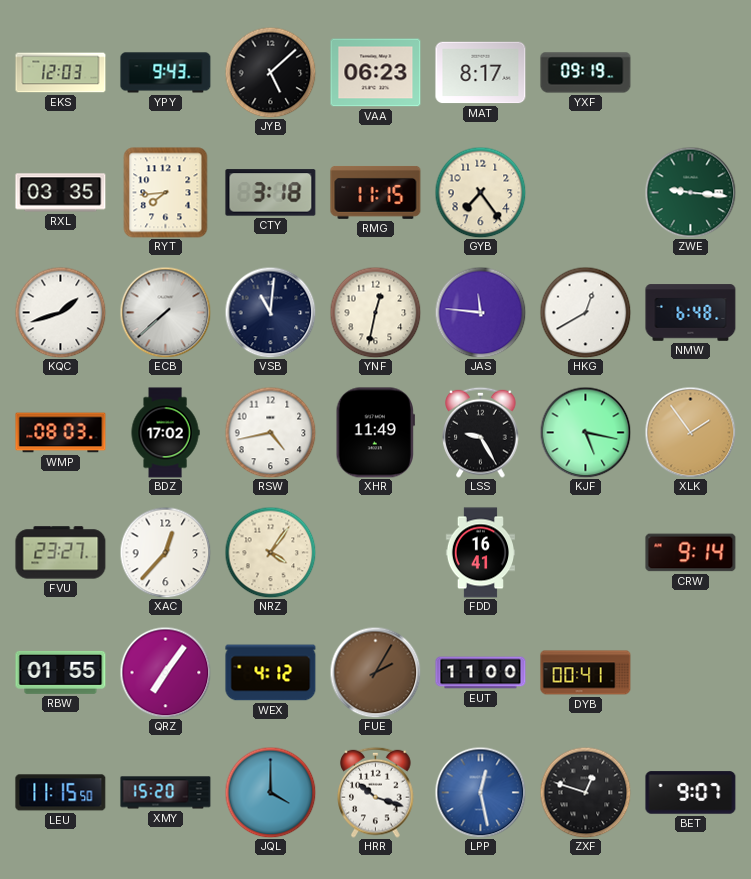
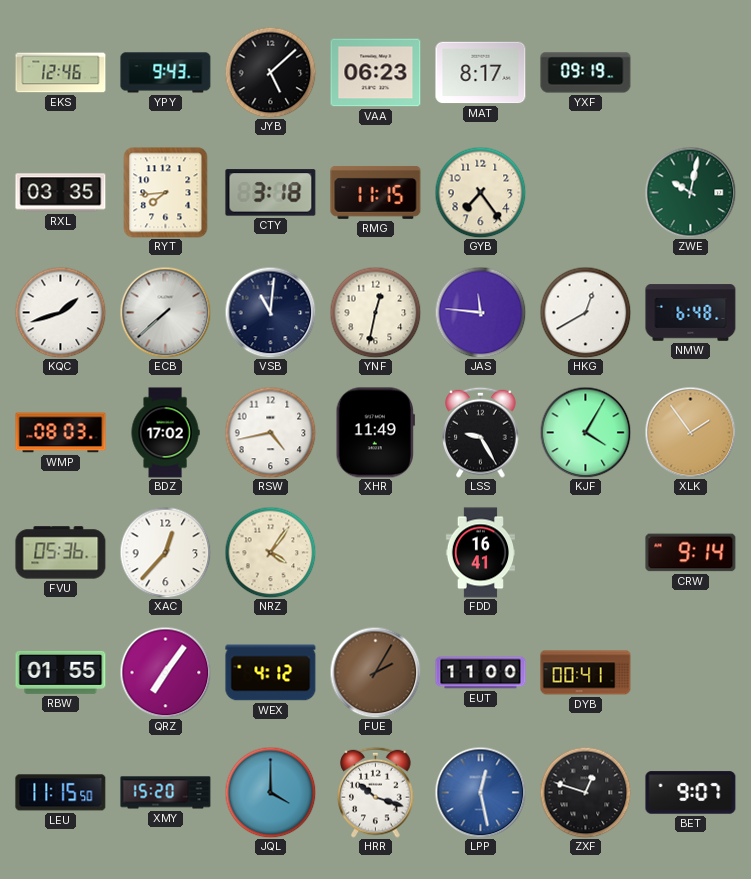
EKS: 12:03 -> 12:46 (61, 73)
ZWE: 9:16 -> 10:02 (690, 192)
KJF: 5:17 -> 4:05 (585, 432)
FVU: 23:27 -> 05:36 (61, 553)
